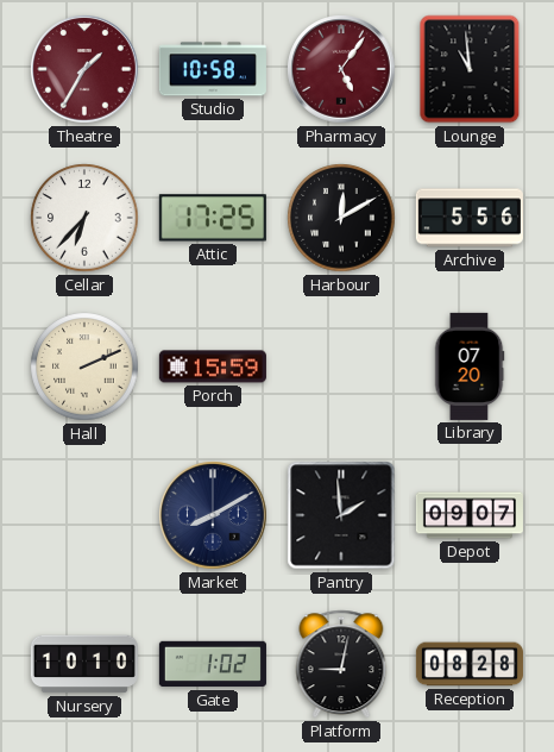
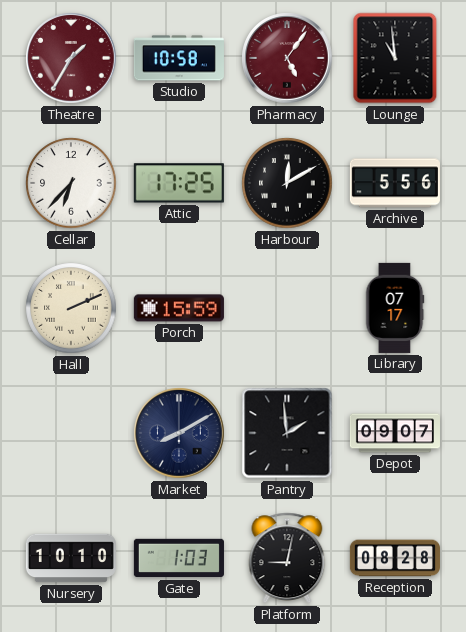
Library: 07:20 -> 07:17 (395, 308)
Gate: 1:02 -> 1:03 (179, 558)
